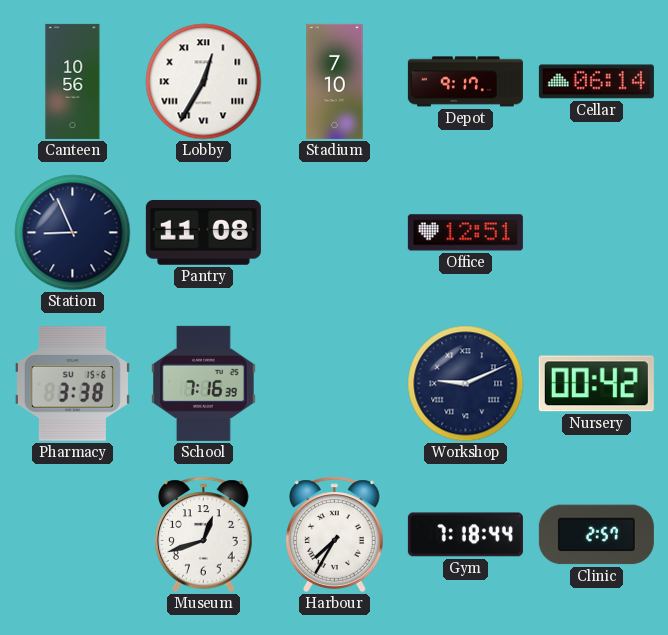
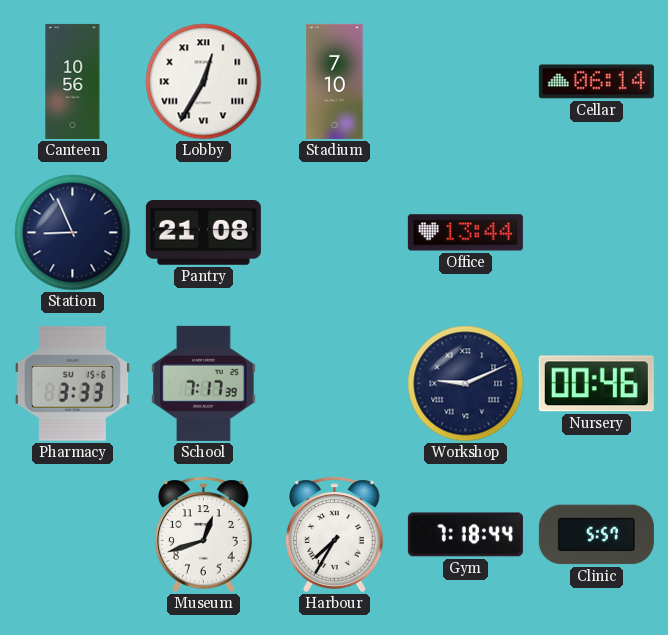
Depot: 9:17 -> none (465, 82)
Pantry: 11:08 -> 21:08 (203, 232)
Office: 12:51 -> 13:44 (465, 233)
Pharmacy: 3:38 -> 3:33 (72, 384)
School: 7:16 -> 7:17 (204, 383)
Nursery: 00:42 -> 00:46 (596, 384)
Clinic: 2:57 -> 5:57 (596, 535)
